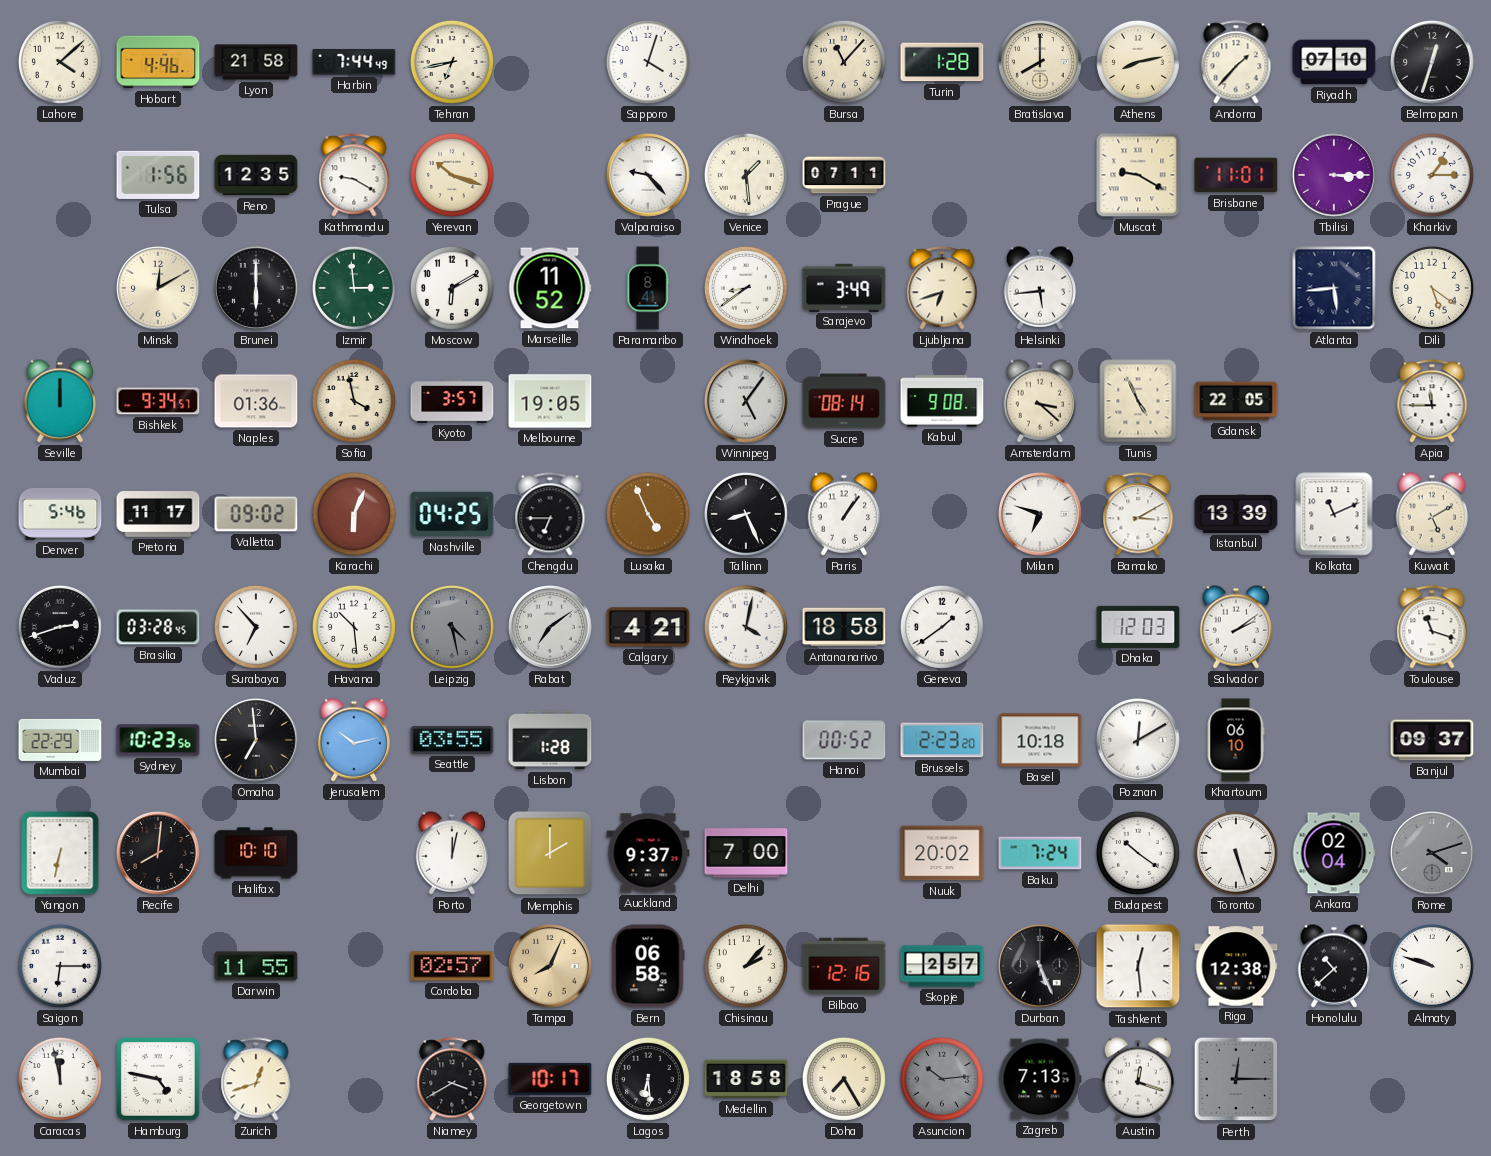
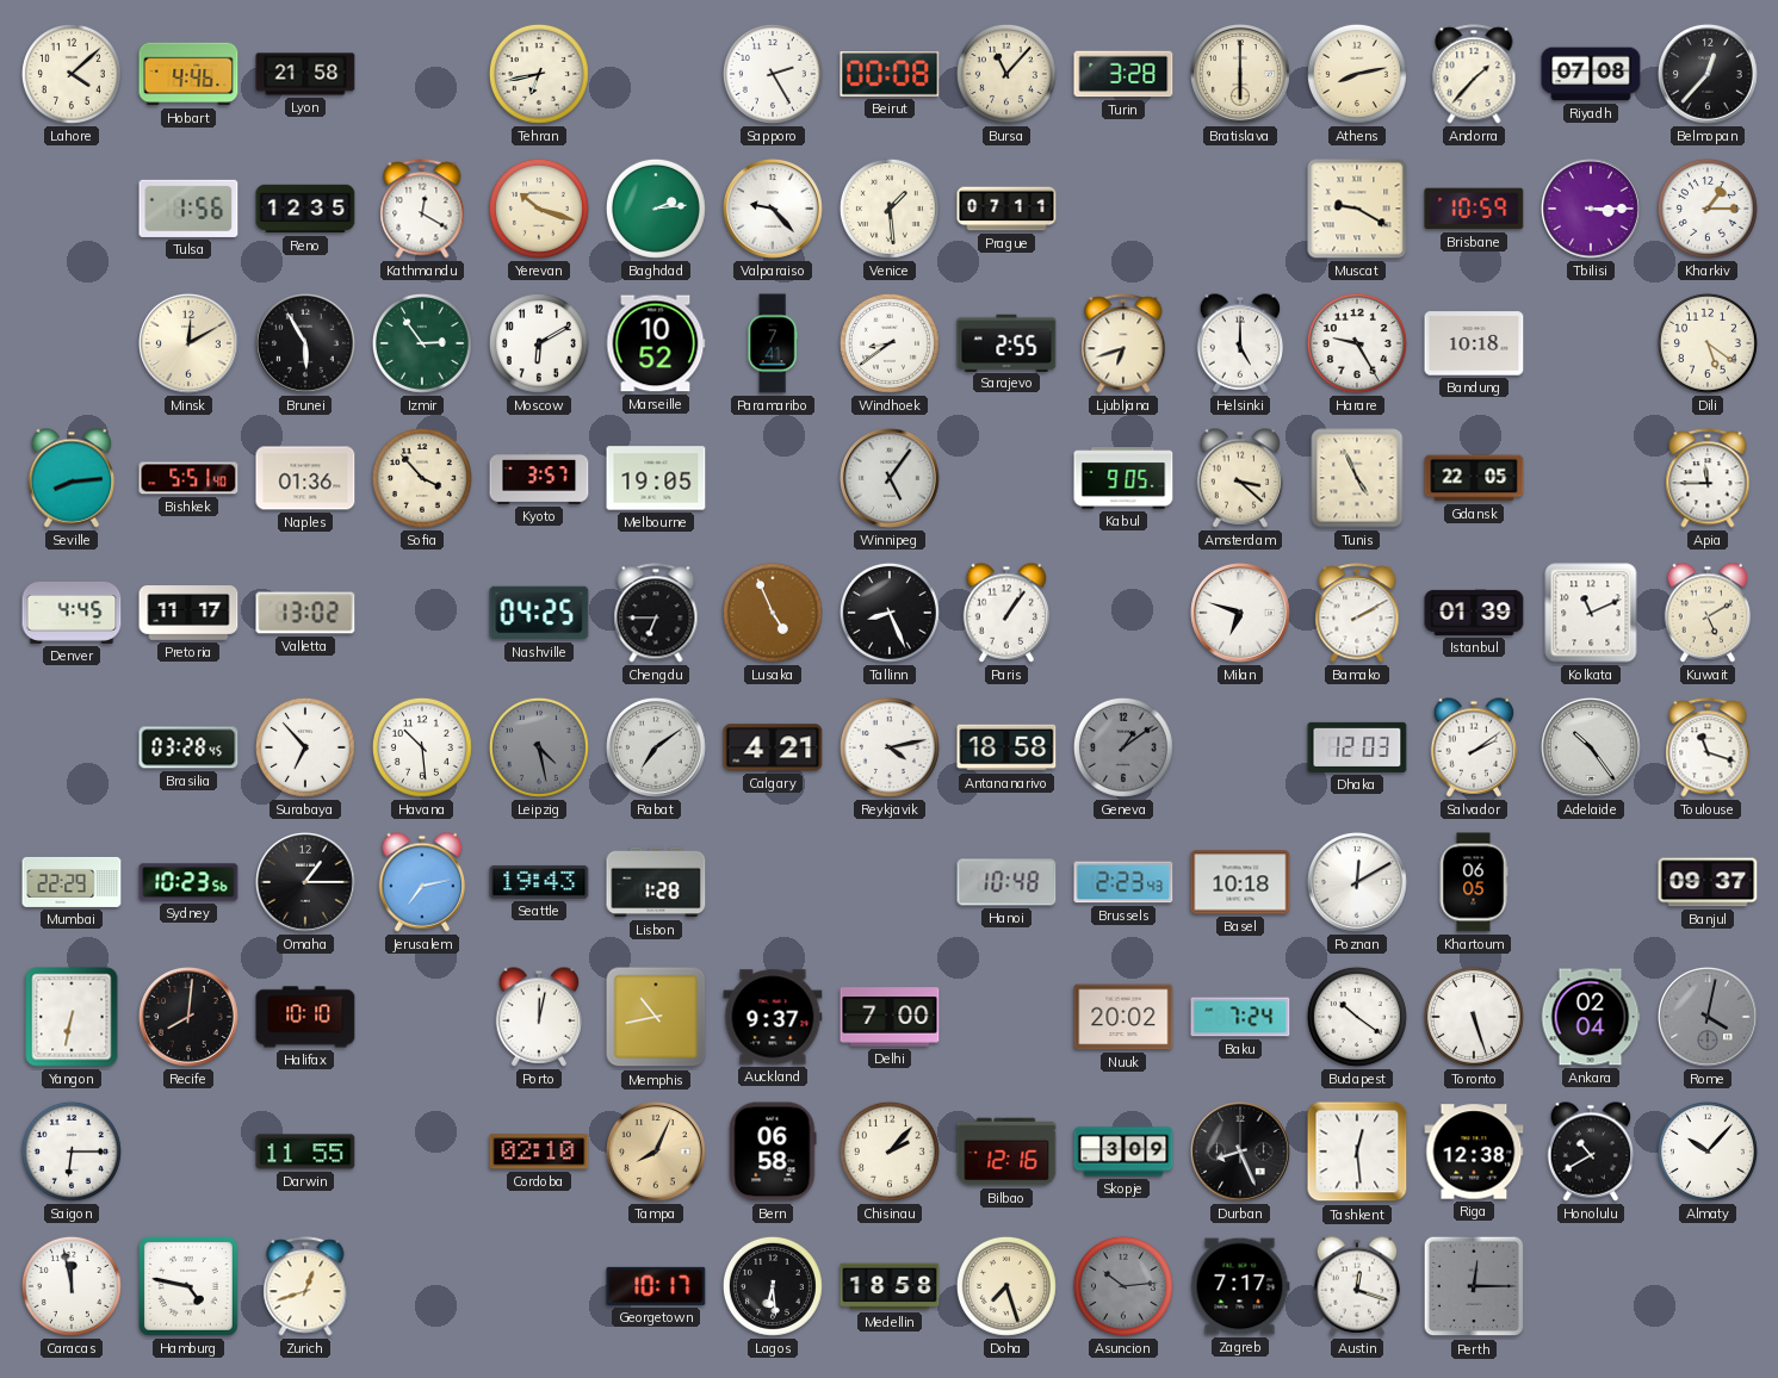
Harbin: 7:44 -> none (354, 62)
Sapporo: 4:03 -> 2:25 (773, 74)
Beirut: none -> 00:08 (890, 75)
Turin: 1:28 -> 3:28 (1123, 74)
Bratislava: 8:00 -> 6:00 (1241, 75)
Riyadh: 07:10 -> 07:08 (1591, 74)
Belmopan: 12:33 -> 12:37 (1709, 75)
Kathmandu: 9:20 -> 12:20 (422, 209)
Baghdad: none -> 2:14 (656, 209)
Brisbane: 11:01 -> 10:59 (1474, 209)
Brunei: 6:00 -> 5:55 (306, 344)
Izmir: 2:59 -> 2:54 (422, 343)
Marseille: 11:52 -> 10:52 (656, 343)
Paramaribo: 8:41 -> 7:41 (773, 343)
Sarajevo: 3:49 -> 2:55 (1006, 342)
Helsinki: 5:44 -> 5:00 (1240, 343)
Harare: none -> 9:25 (1357, 343)
Bandung: none -> 10:18 (1474, 343)
Atlanta: 5:44 -> none (1334, 288)
Seville: 12:00 -> 8:14 (72, 478)
Bishkek: 9:34 -> 5:51 (188, 478)
Sofia: 3:58 -> 3:53 (422, 478)
Sucre: 08:14 -> none (844, 401)
Kabul: 9:08 -> 9:05 (1123, 478)
Denver: 5:46 -> 4:45 (72, 613)
Valletta: 09:02 -> 13:02 (305, 613)
Karachi: 6:04 -> none (354, 514)
Bamako: 3:10 -> 2:10 (1357, 613)
Istanbul: 13:39 -> 01:39 (1474, 613)
Vaduz: 2:42 -> none (60, 627)
Reykjavik: 4:02 -> 4:13 (890, 747)
Geneva: 1:39 -> 1:09 (1123, 747)
Geneva dial: white -> grey (1123, 747)
Adelaide: none -> 10:24 (1592, 749)
Omaha: 6:59 -> 1:15 (306, 883)
Jerusalem: 10:13 -> 7:13 (422, 882)
Seattle: 03:55 -> 19:43 (539, 882)
Hanoi: 00:52 -> 10:48 (1006, 882)
Brussels: 2:23:20 -> 2:23:43 (1123, 882)
Khartoum: 06:10 -> 06:05 (1474, 882)
Memphis: 2:00 -> 10:43 (656, 1017)
Rome: 4:12 -> 4:02 (1709, 1018)
Cordoba: 02:57 -> 02:10 (539, 1152)
Skopje: 2:57 -> 3:09 (1123, 1152)
Durban: 5:26 -> 8:26 (1241, 1153)
Honolulu: 10:38 -> 10:40 (1591, 1152)
Almaty: 9:48 -> 10:07 (1708, 1152)
Niamey: 3:40 -> none (452, 1079)
Doha: 7:25 -> 7:27 (1006, 1286)
Zagreb: 7:13 -> 7:17 (1240, 1286)
